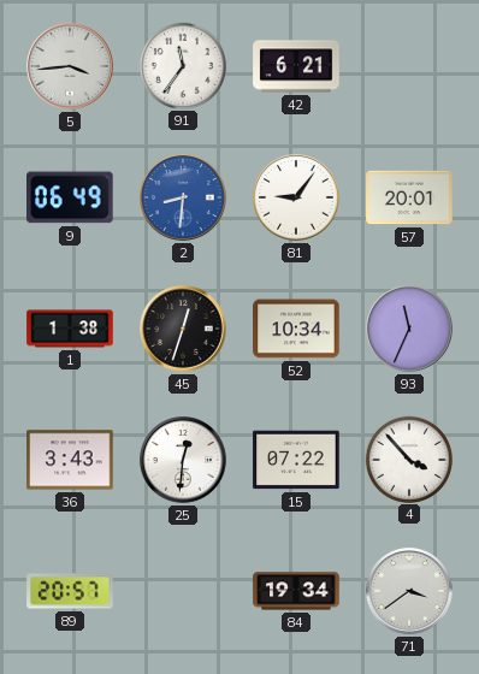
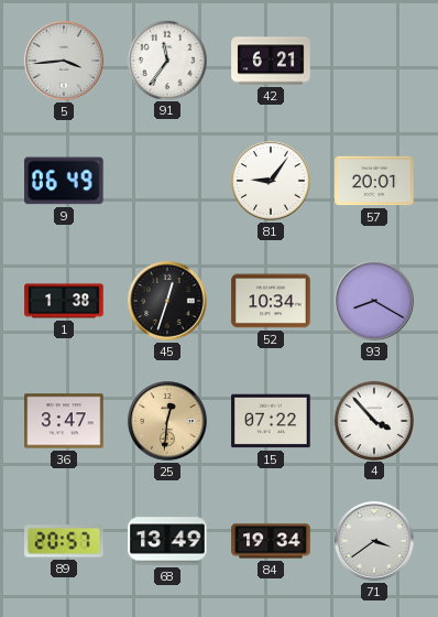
2: 8:31 -> none (183, 197)
93: 11:34 -> 8:20 (374, 301)
36: 3:43 -> 3:47 (64, 421)
25 dial: white -> champagne (167, 421)
68: none -> 13:49 (167, 541)
